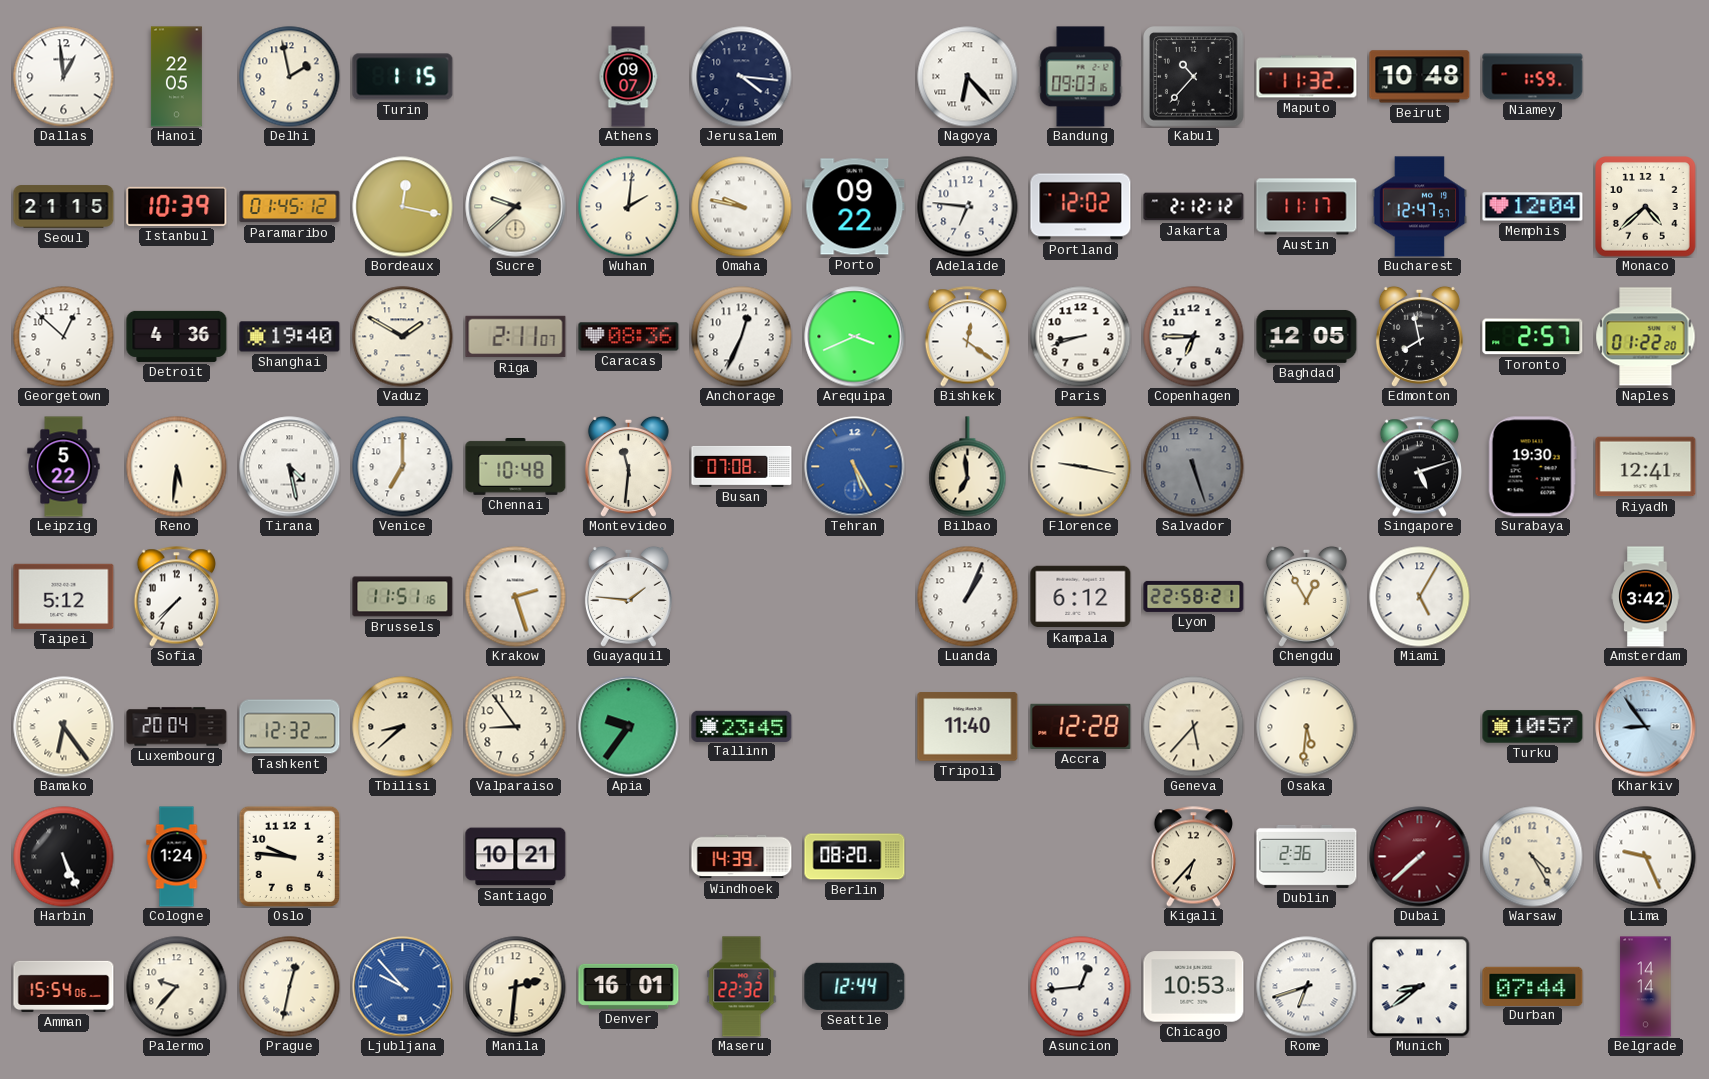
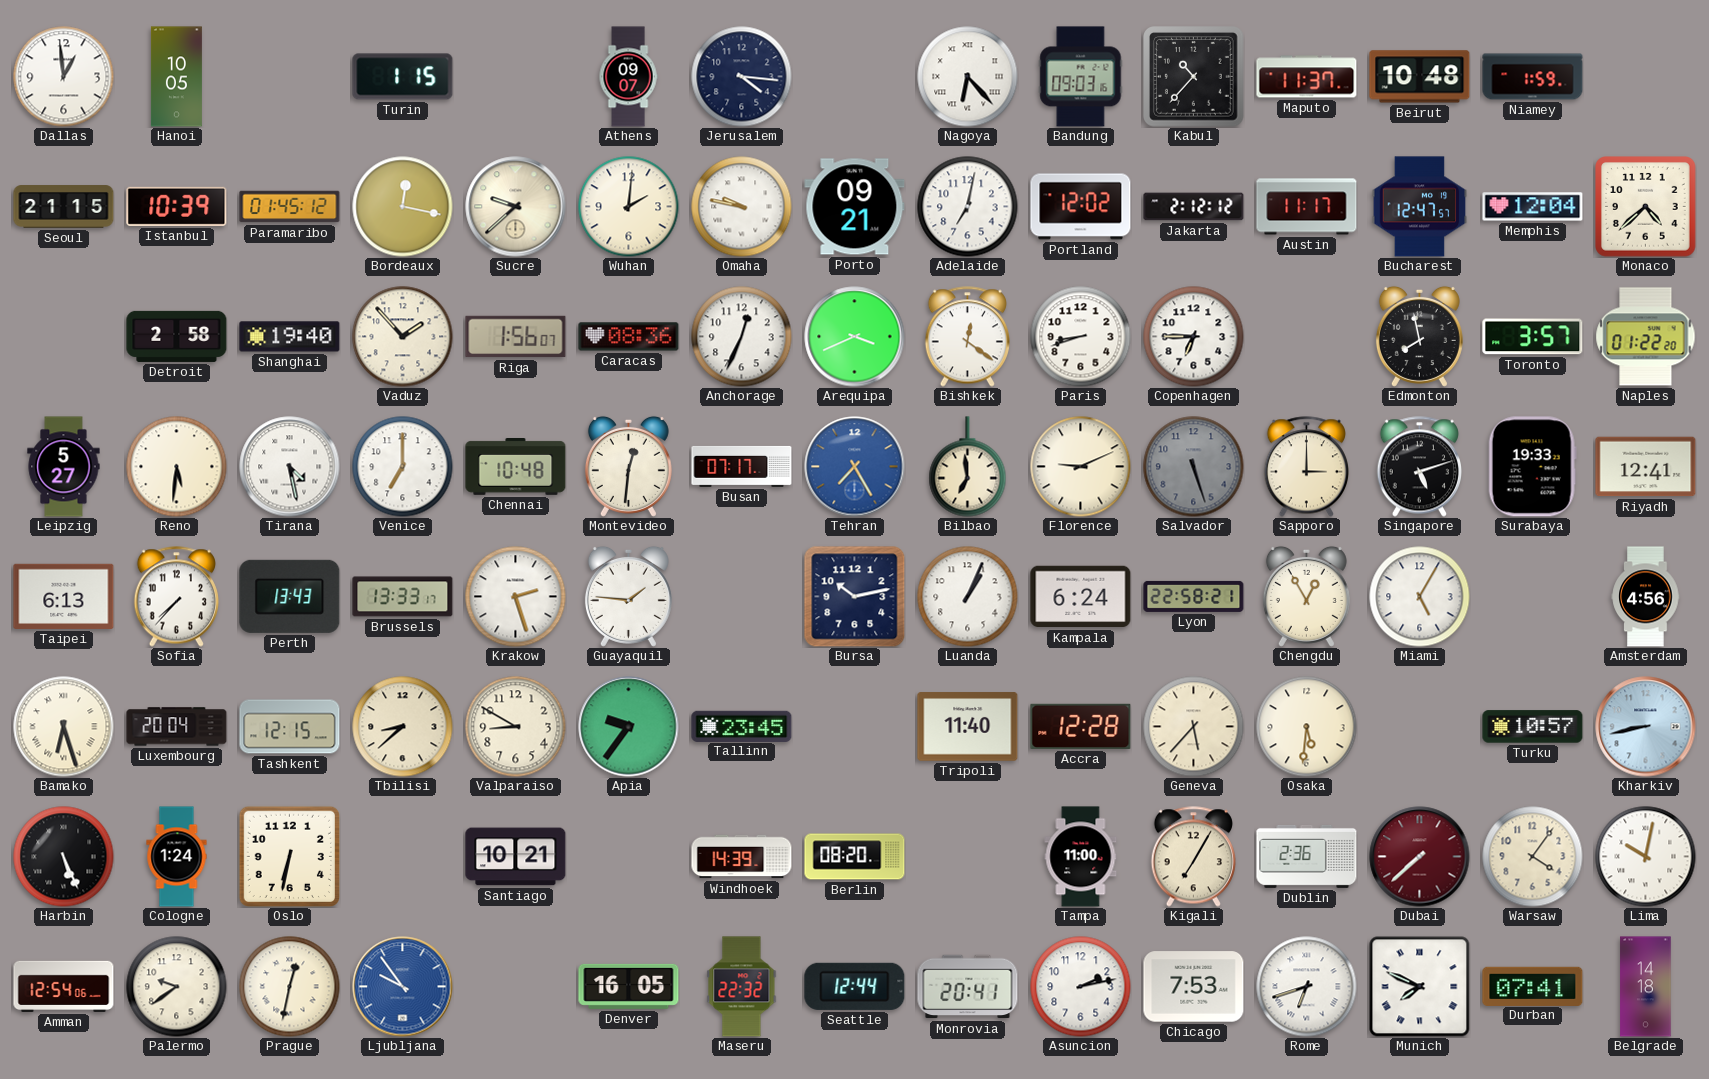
Hanoi: 22:05 -> 10:05 (176, 77)
Delhi: 1:58 -> none (290, 77)
Maputo: 11:32 -> 11:37 (1307, 77)
Porto: 09:22 -> 09:21 (855, 207)
Adelaide: 6:46 -> 7:02 (968, 207)
Georgetown: 12:52 -> none (64, 337)
Detroit: 4:36 -> 2:58 (177, 336)
Vaduz: 1:50 -> 1:53 (403, 337)
Riga: 2:11 -> 1:56 (516, 337)
Baghdad: 12:05 -> none (1307, 336)
Toronto: 2:57 -> 3:57 (1533, 337)
Leipzig: 5:22 -> 5:27 (64, 467)
Montevideo: 11:31 -> 12:31 (628, 466)
Busan: 07:08 -> 07:17 (742, 466)
Tehran: 5:25 -> 7:25 (855, 467)
Florence: 9:17 -> 9:11 (1081, 467)
Sapporo: none -> 3:00 (1306, 467)
Surabaya: 19:30 -> 19:33 (1532, 467)
Taipei: 5:12 -> 6:13 (64, 596)
Perth: none -> 13:43 (290, 596)
Brussels: 11:51 -> 13:33 (403, 597)
Bursa: none -> 10:13 (854, 596)
Kampala: 6:12 -> 6:24 (1081, 597)
Amsterdam: 3:42 -> 4:56 (1646, 597)
Bamako: 6:24 -> 6:27 (64, 727)
Tashkent: 12:32 -> 12:15 (290, 727)
Valparaiso: 8:54 -> 8:50 (516, 727)
Kharkiv: 8:54 -> 8:43 (1646, 727)
Oslo: 9:46 -> 6:32 (289, 856)
Tampa: none -> 11:00 (1081, 857)
Kigali: 6:37 -> 7:05 (1193, 857)
Warsaw: 4:25 -> 4:06 (1533, 857)
Lima: 9:26 -> 10:02 (1646, 857)
Amman: 15:54 -> 12:54 (64, 986)
Palermo: 9:37 -> 9:39 (177, 987)
Ljubljana: 9:53 -> 9:54 (403, 987)
Manila: 2:31 -> none (516, 987)
Denver: 16:01 -> 16:05 (629, 986)
Monrovia: none -> 20:41 (968, 987)
Asuncion: 12:44 -> 2:13 (1081, 987)
Chicago: 10:53 -> 7:53 (1194, 987)
Munich: 8:39 -> 7:49 (1420, 987)
Durban: 07:44 -> 07:41 (1533, 986)
Belgrade: 14:14 -> 14:18 (1646, 987)
